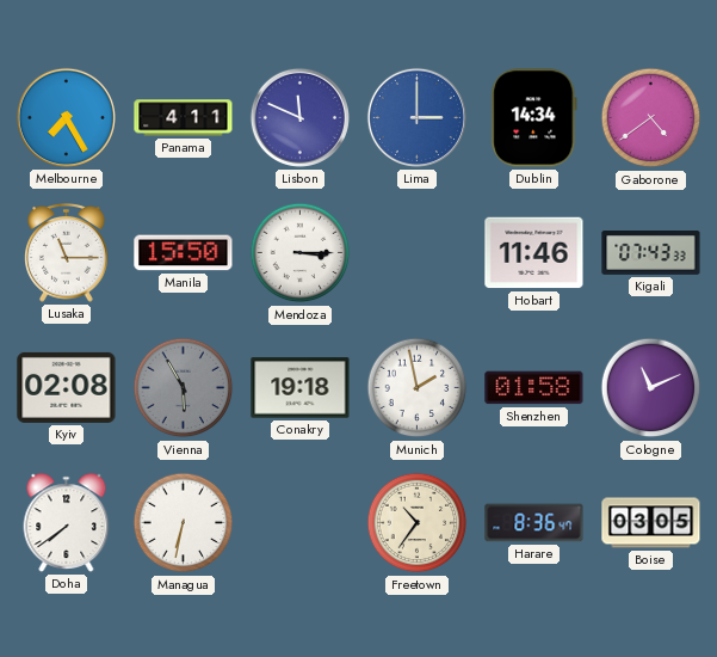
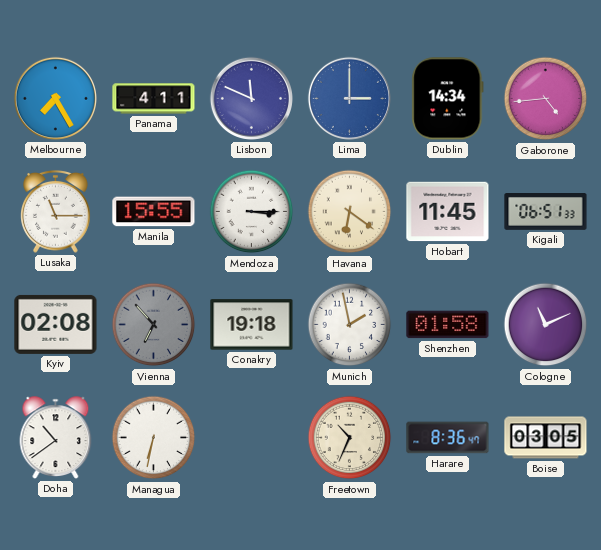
Gaborone: 4:39 -> 4:44 (546, 99)
Manila: 15:50 -> 15:55 (154, 212)
Havana: none -> 6:21 (350, 212)
Hobart: 11:46 -> 11:45 (448, 212)
Kigali: 07:43 -> 06:51 (546, 212)
Vienna: 5:55 -> 6:53 (154, 325)
Doha: 7:39 -> 10:39 (56, 438)
Freetown: 10:36 -> 10:34 (350, 438)
